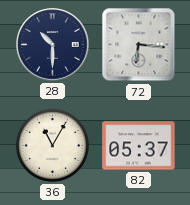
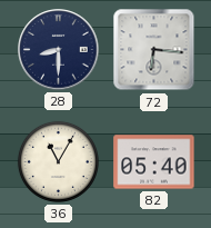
28: 10:30 -> 8:30 (59, 50)
82: 05:37 -> 05:40 (154, 162)
